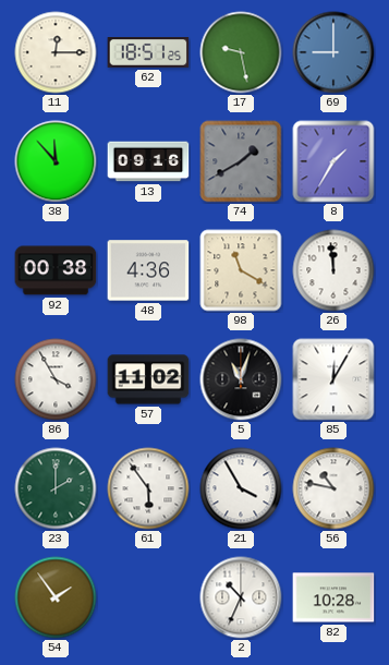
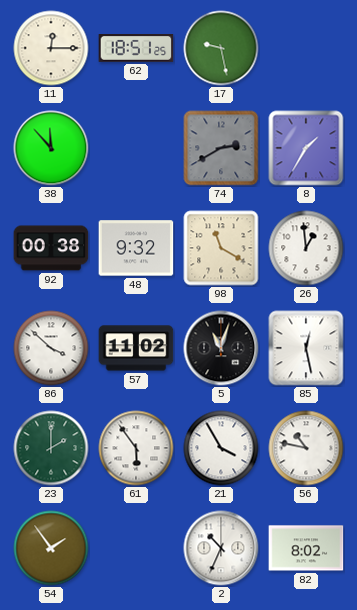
69: 9:00 -> none (333, 52)
13: 09:16 -> none (148, 161)
74: 1:40 -> 2:40 (221, 148)
48: 4:36 -> 9:32 (136, 248)
26: 11:59 -> 12:59 (306, 248)
86: 3:55 -> 3:52 (51, 348)
85: 12:05 -> 12:28 (306, 348)
82: 10:28 -> 8:02 (306, 548)
